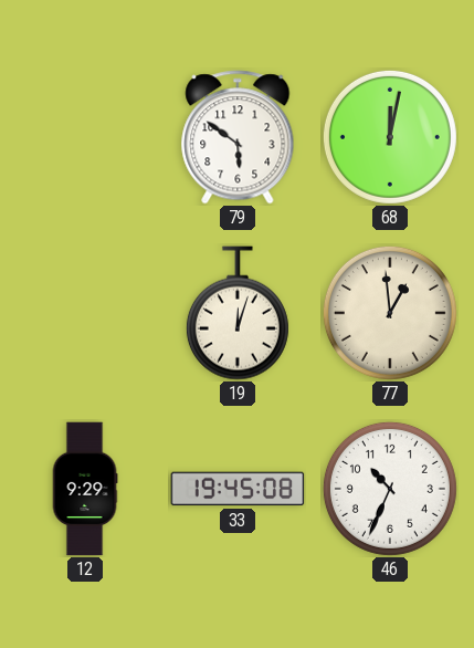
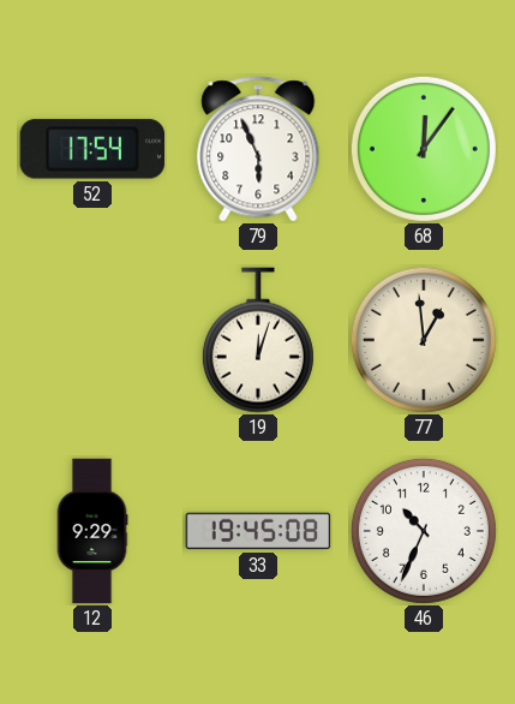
52: none -> 17:54 (92, 149)
79: 5:51 -> 5:56 (258, 149)
68: 12:02 -> 12:06 (424, 149)
